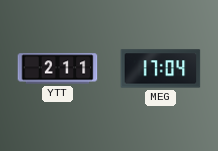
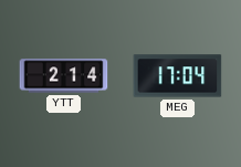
YTT: 2:11 -> 2:14 (64, 76)
